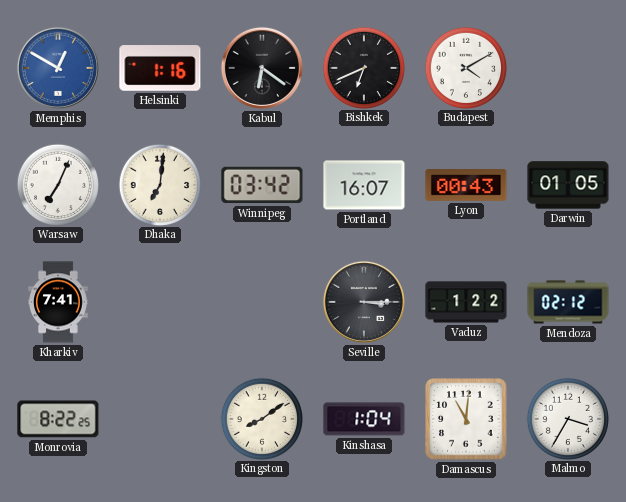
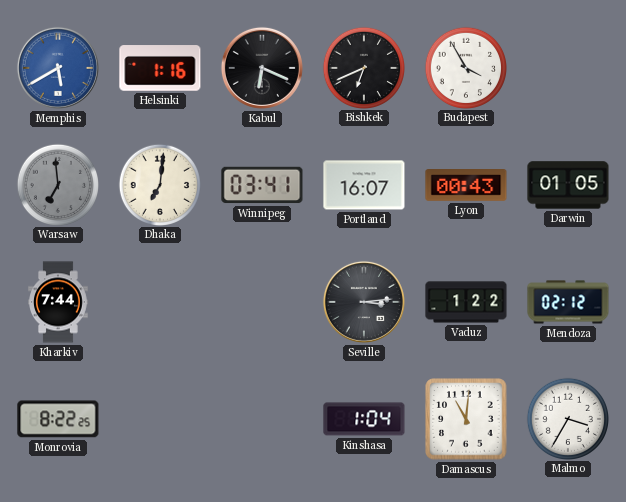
Memphis: 12:50 -> 5:40 (58, 68)
Kabul: 6:21 -> 6:19 (262, 68)
Budapest: 4:10 -> 3:55 (465, 67)
Warsaw: 7:04 -> 6:59 (57, 184)
Warsaw dial: white -> grey (57, 184)
Winnipeg: 03:42 -> 03:41 (262, 185)
Kharkiv: 7:41 -> 7:44 (58, 302)
Seville: 3:15 -> 3:14 (364, 302)
Kingston: 8:09 -> none (261, 418)
